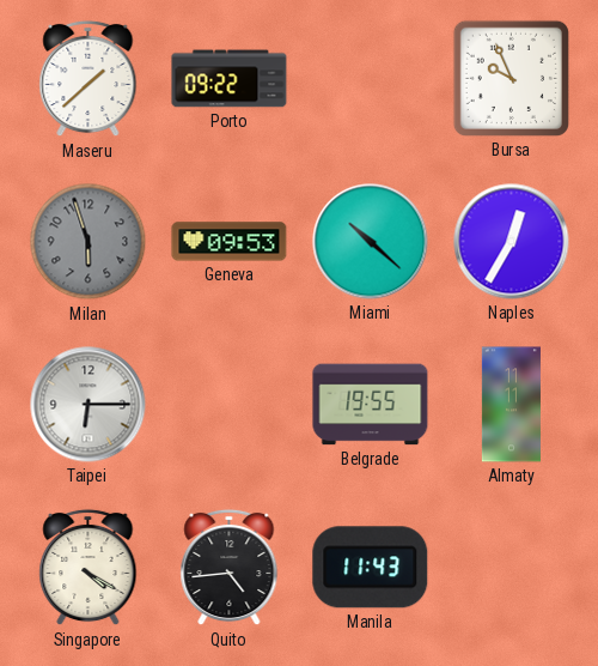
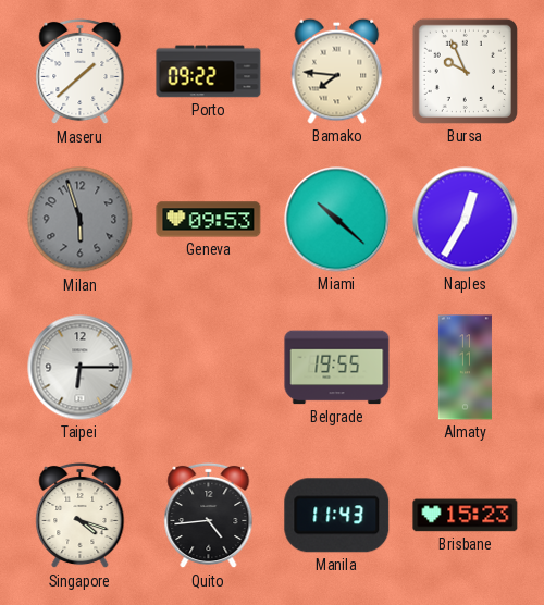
Bamako: none -> 7:46 (337, 71)
Singapore: 4:20 -> 4:18 (81, 516)
Brisbane: none -> 15:23 (466, 516)
